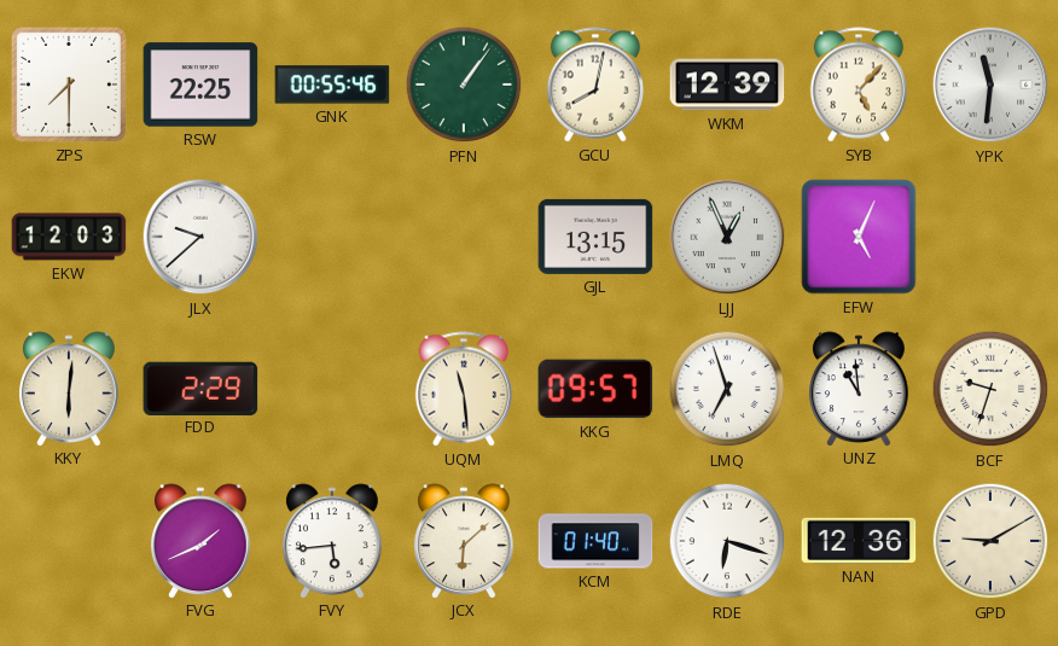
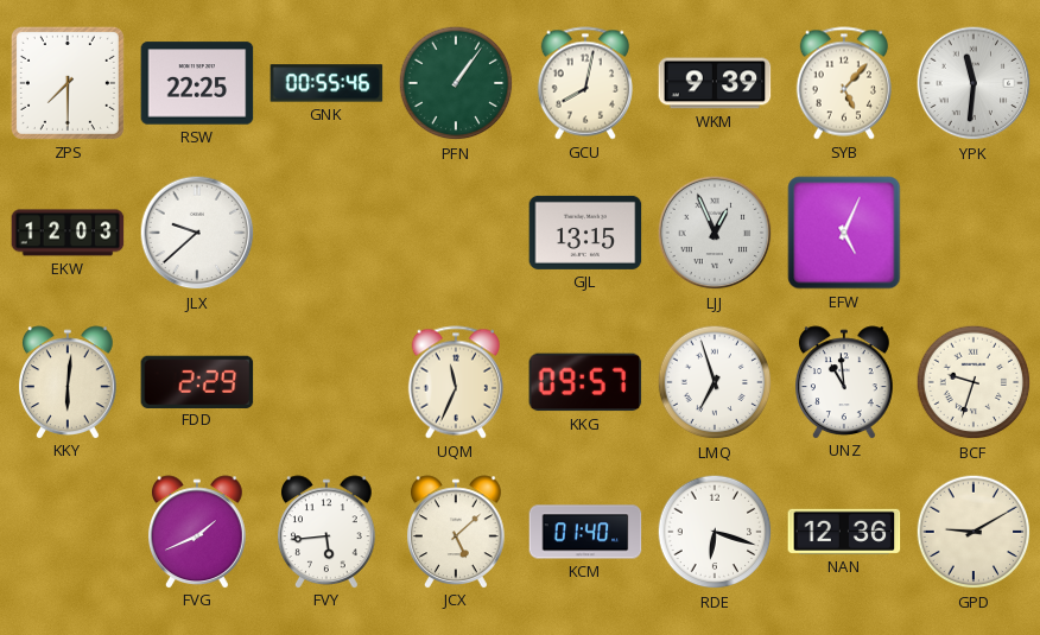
WKM: 12:39 -> 9:39 (715, 83)
UQM: 11:29 -> 11:34 (455, 382)
JCX: 6:08 -> 5:08 (456, 532)
